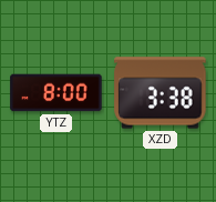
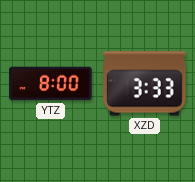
XZD: 3:38 -> 3:33 (145, 84)
